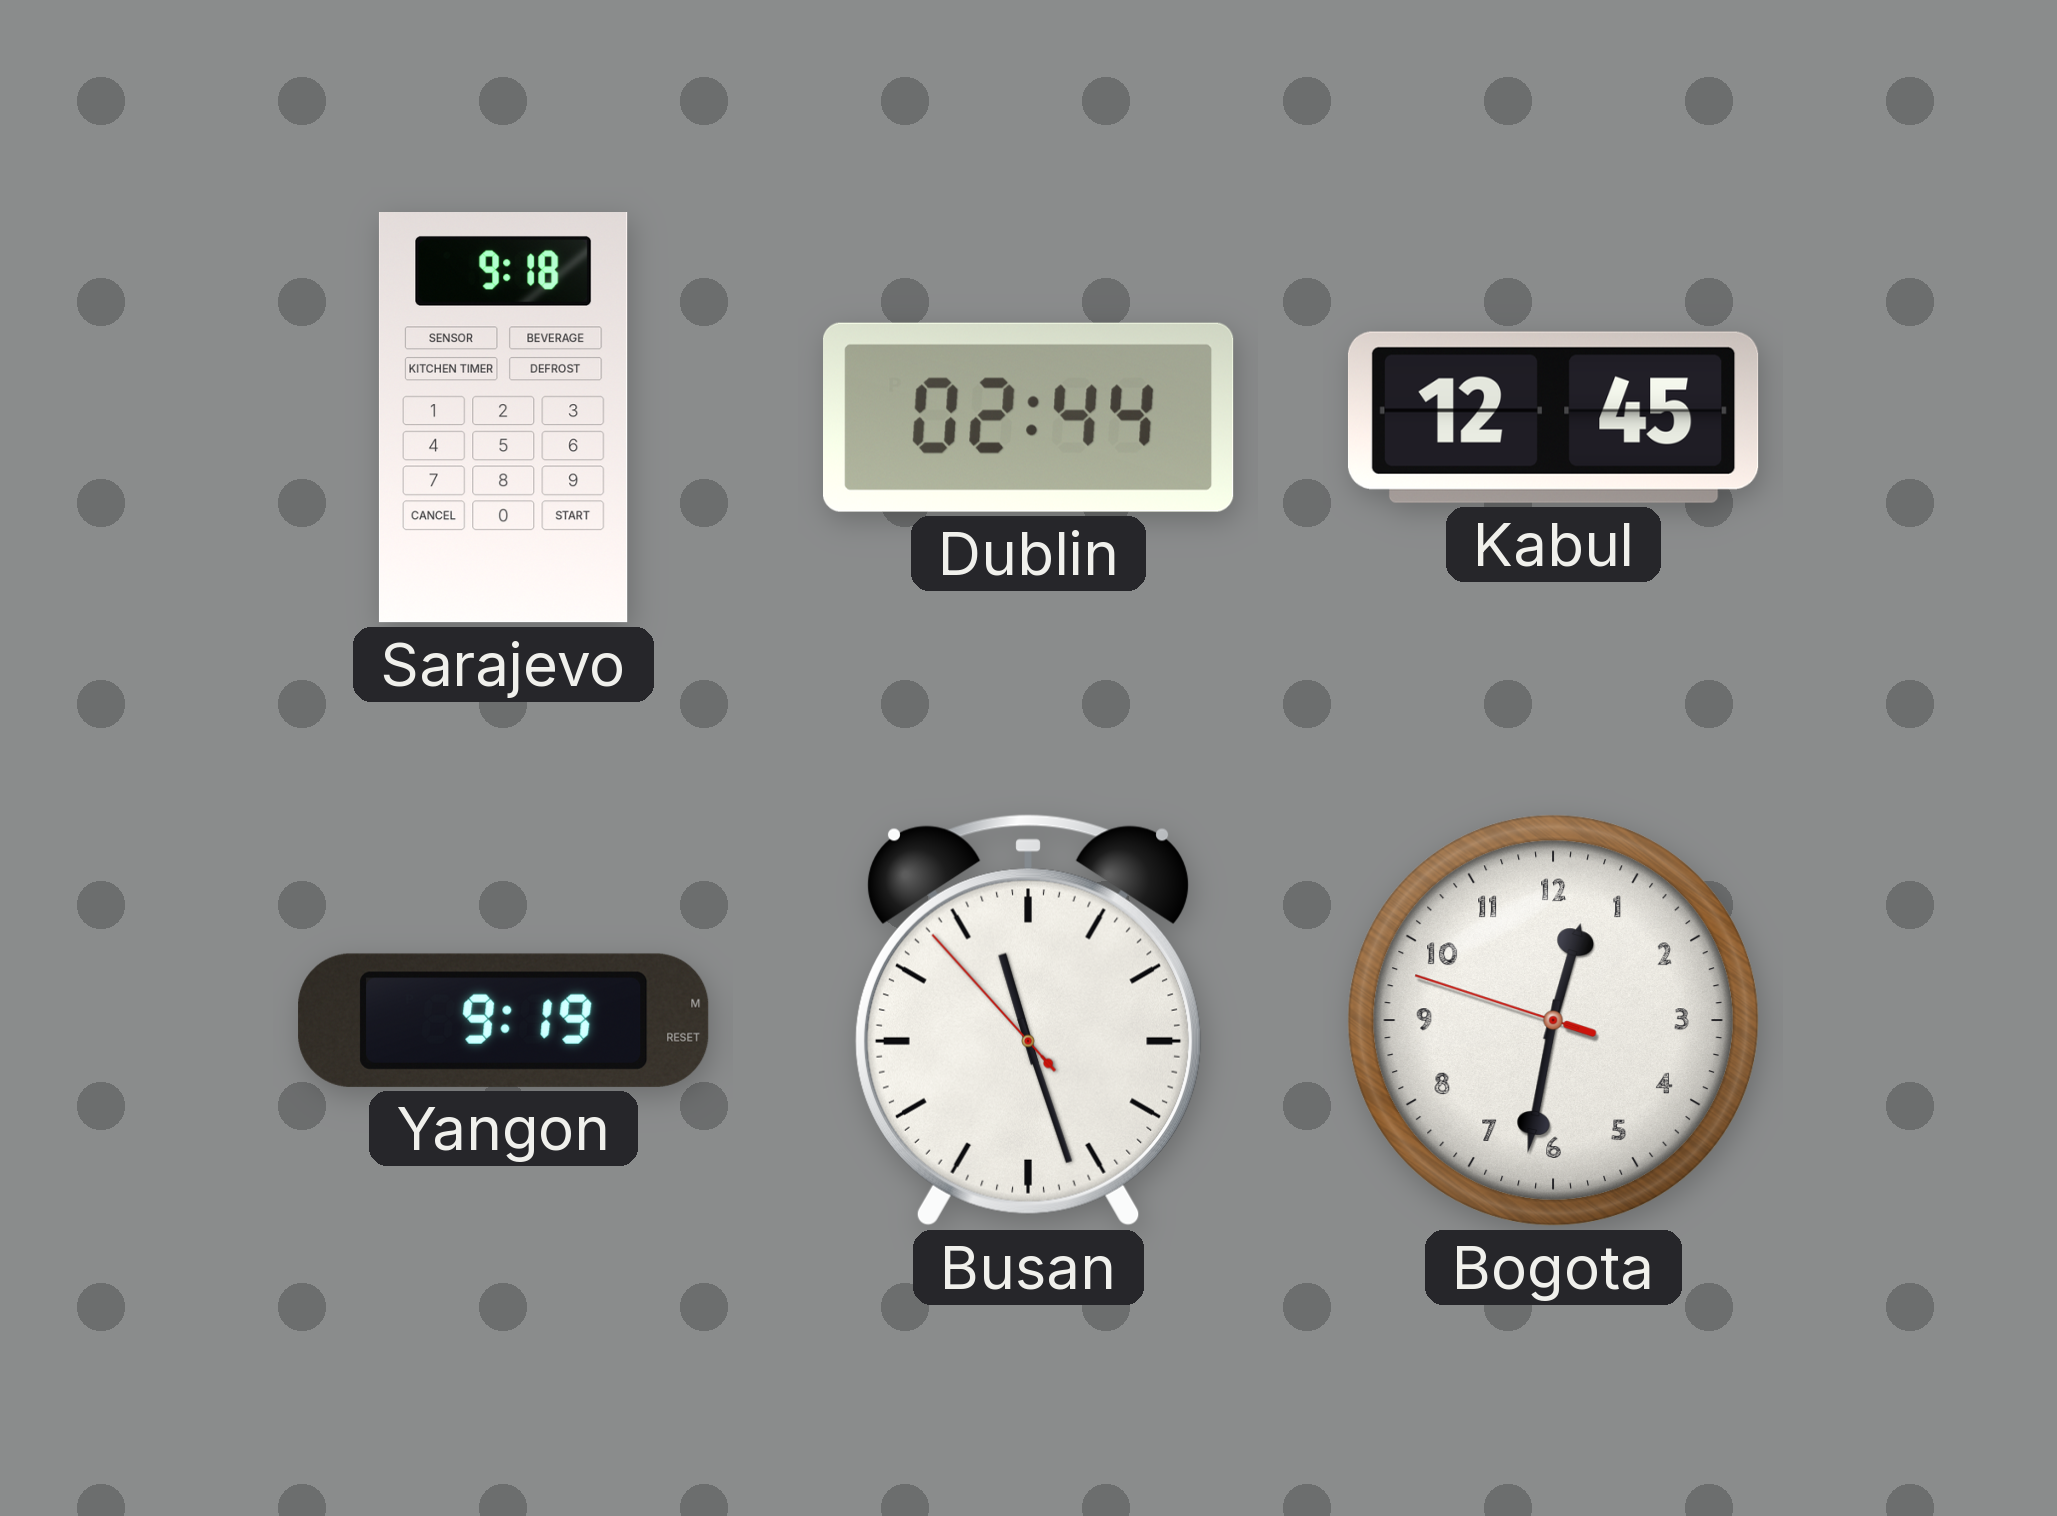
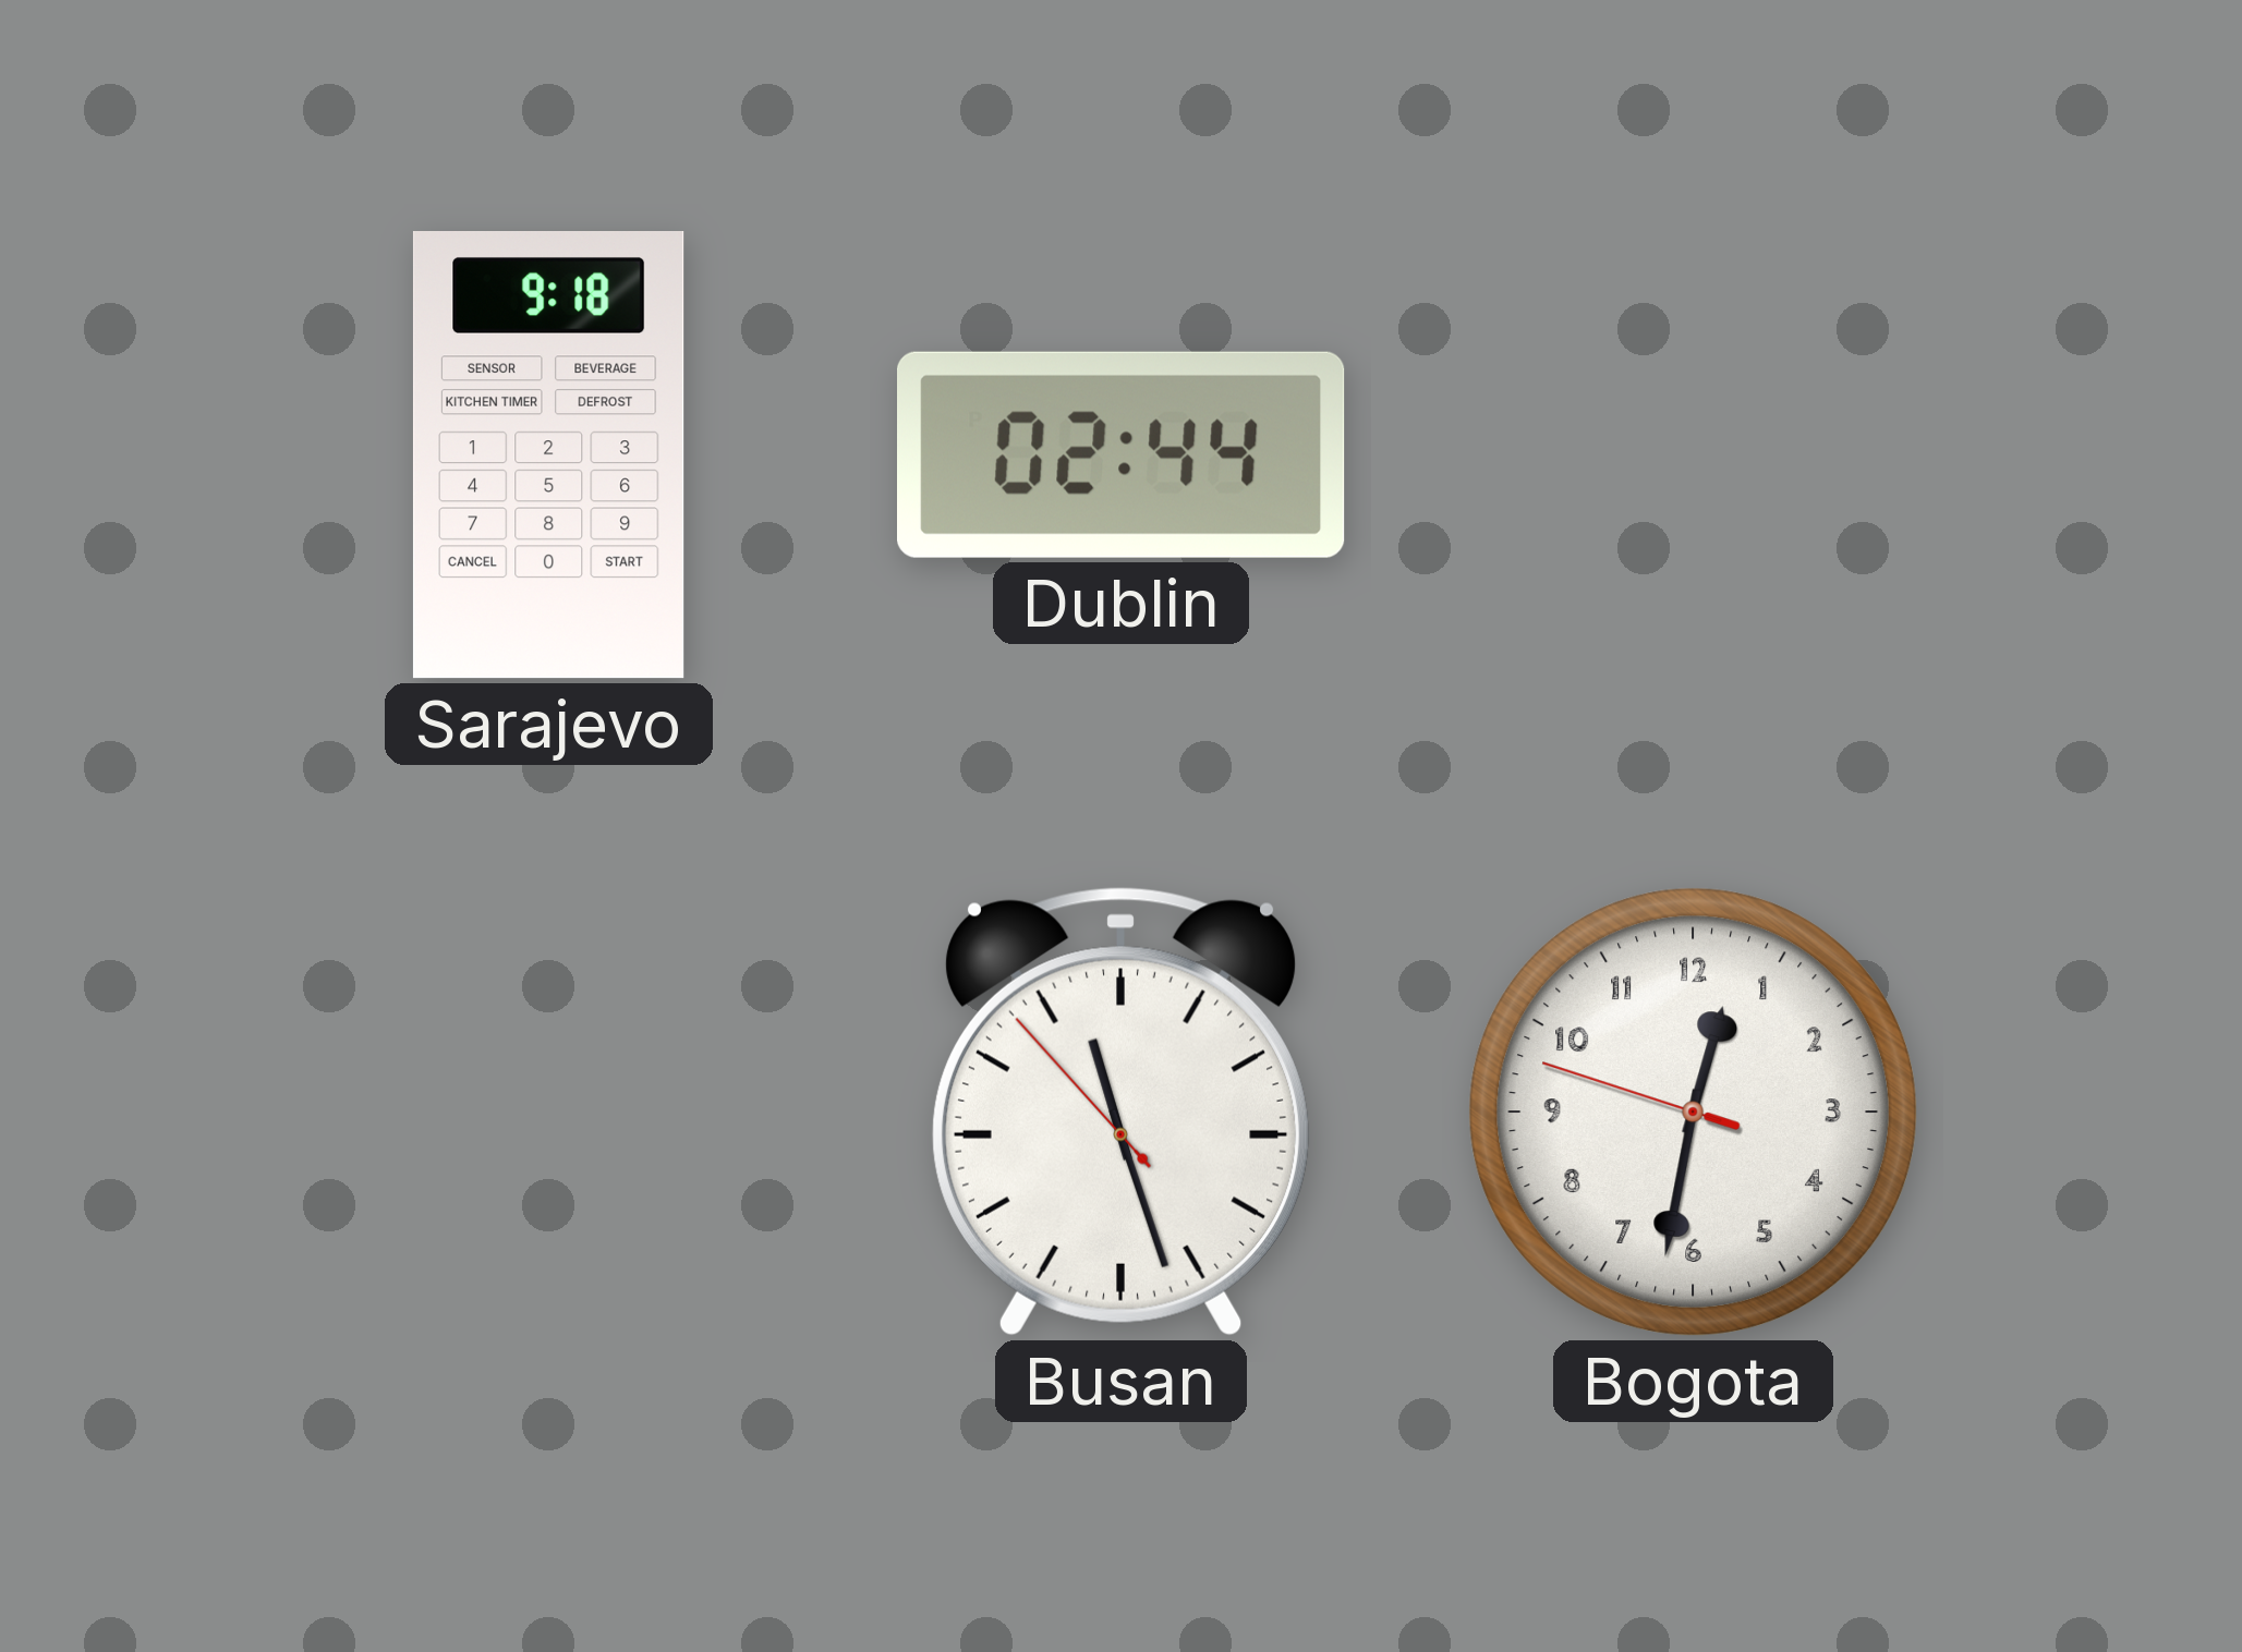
Kabul: 12:45 -> none (1553, 417)
Yangon: 9:19 -> none (504, 1020)
